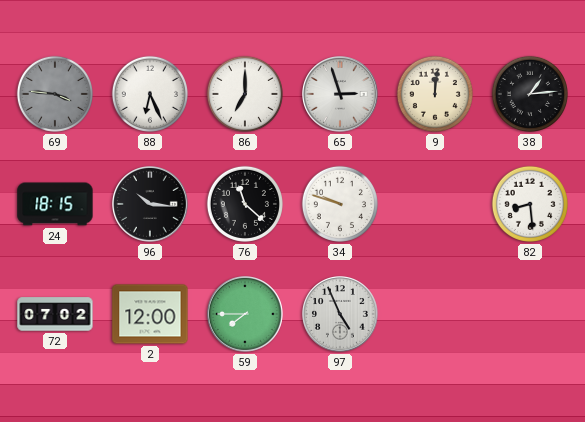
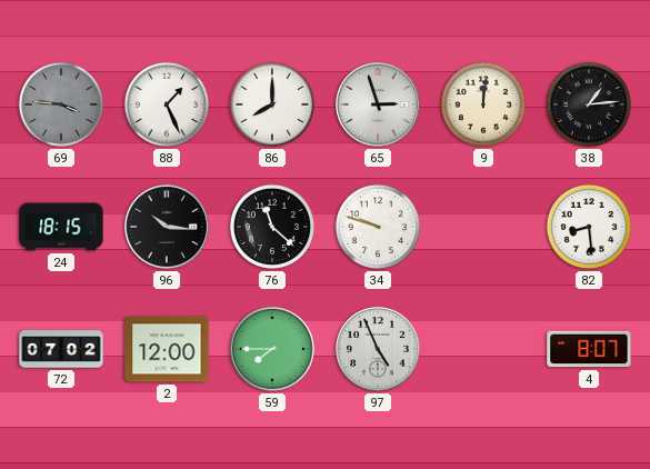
88: 6:26 -> 1:26 (167, 104)
86: 7:00 -> 8:00 (272, 104)
4: none -> 8:07 (589, 349)
